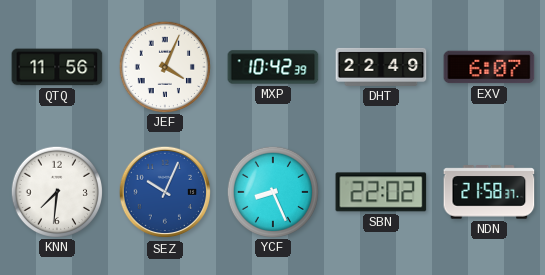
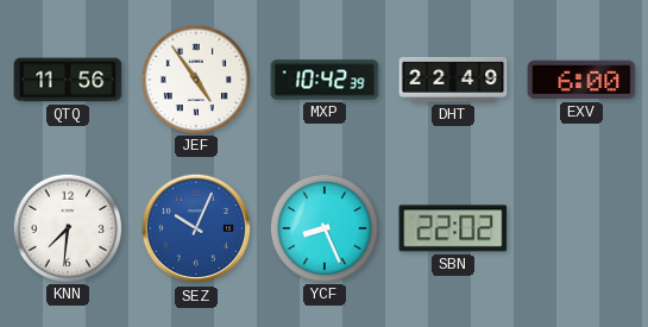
JEF: 4:04 -> 4:54 (195, 78)
EXV: 6:07 -> 6:00 (581, 80)
NDN: 21:58 -> none (489, 192)
